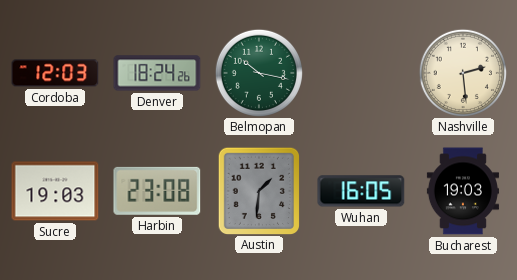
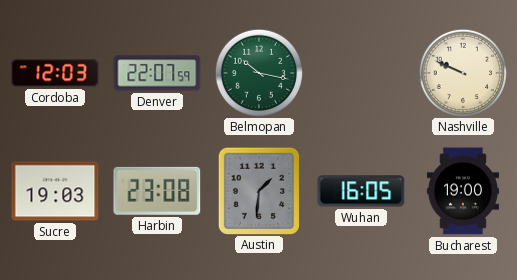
Denver: 18:24 -> 22:07 (157, 73)
Nashville: 2:29 -> 9:49 (462, 72)
Bucharest: 19:03 -> 19:00 (463, 191)
